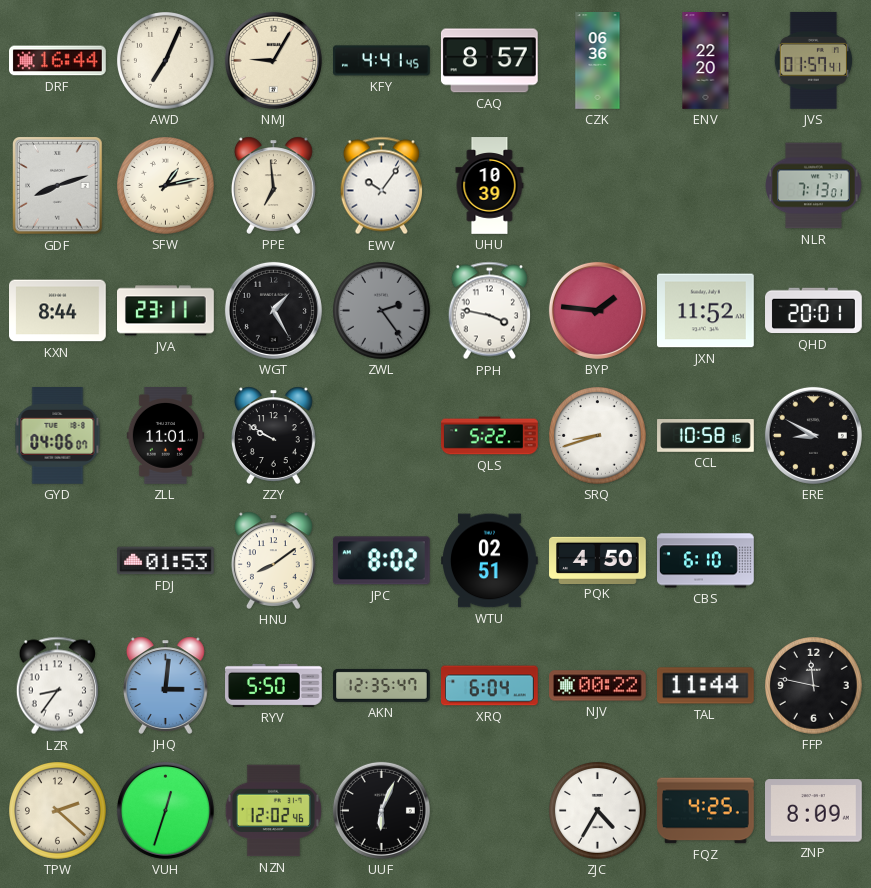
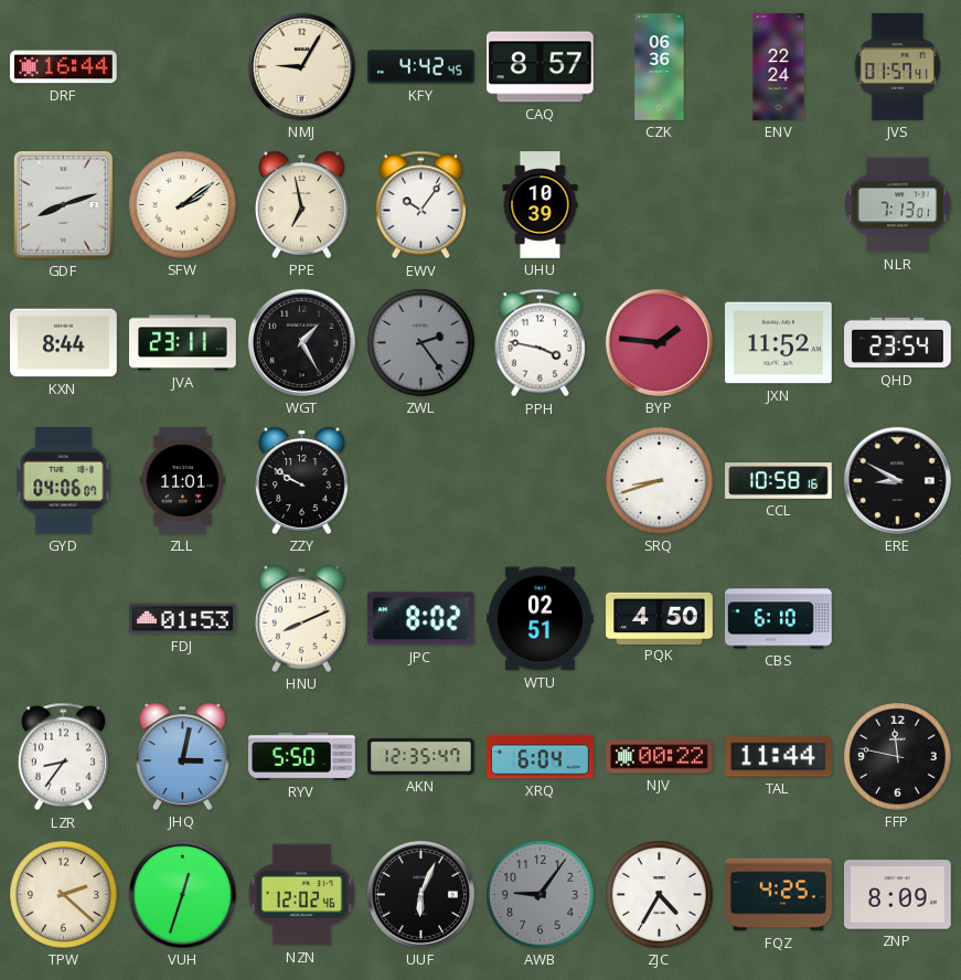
AWD: 7:04 -> none (166, 61)
KFY: 4:41 -> 4:42 (421, 67)
ENV: 22:20 -> 22:24 (779, 67)
SFW: 1:13 -> 2:09 (183, 205)
PPE: 6:59 -> 6:58 (301, 204)
QHD: 20:01 -> 23:54 (898, 343)
QLS: 5:22 -> none (490, 436)
HNU: 8:09 -> 8:11 (301, 618)
JHQ: 3:01 -> 3:02 (182, 756)
AWB: none -> 9:06 (541, 895)
